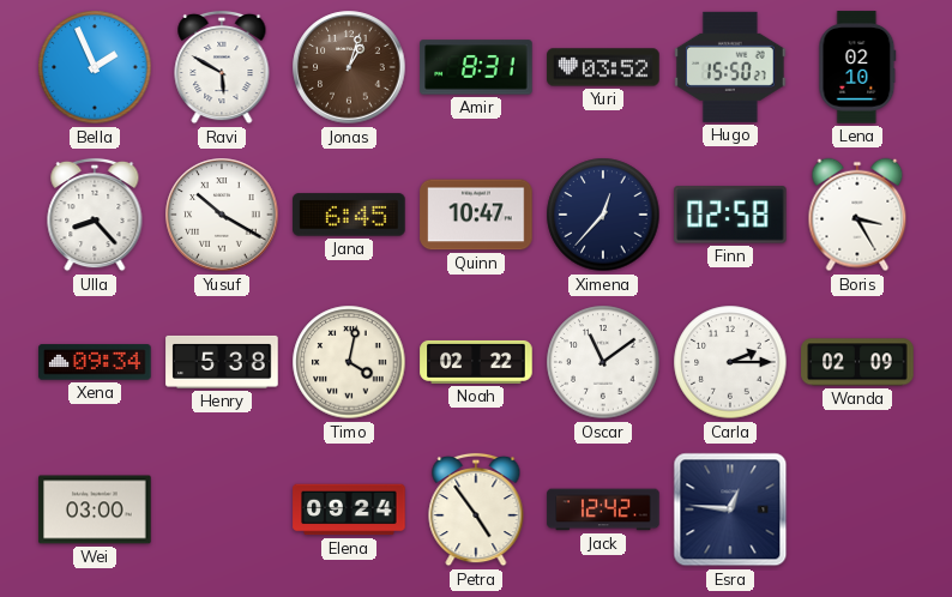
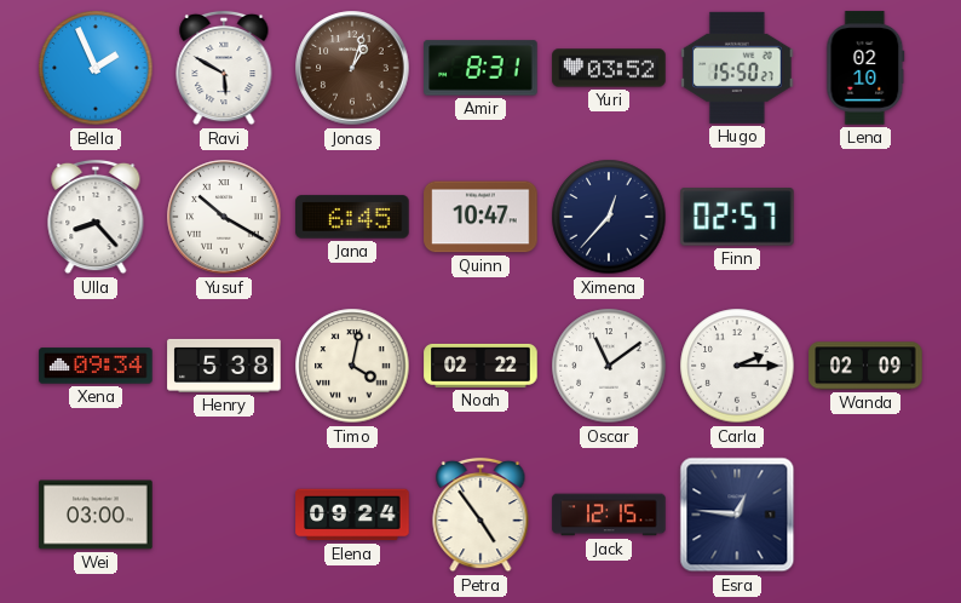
Finn: 02:58 -> 02:57 (737, 217)
Boris: 3:25 -> none (857, 215)
Jack: 12:42 -> 12:15 (609, 515)
